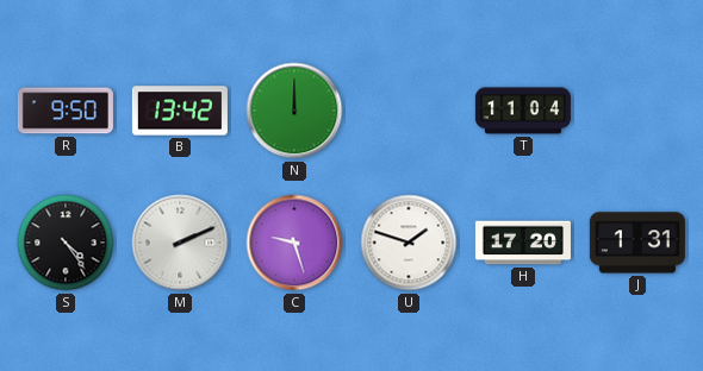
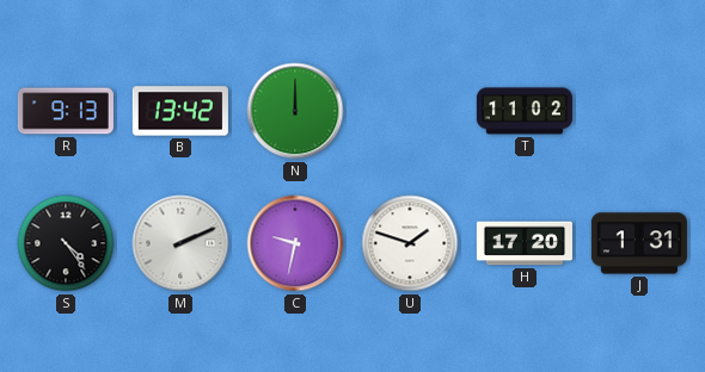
R: 9:50 -> 9:13 (66, 111)
T: 11:04 -> 11:02 (525, 111)
C: 9:27 -> 9:32 (295, 243)
